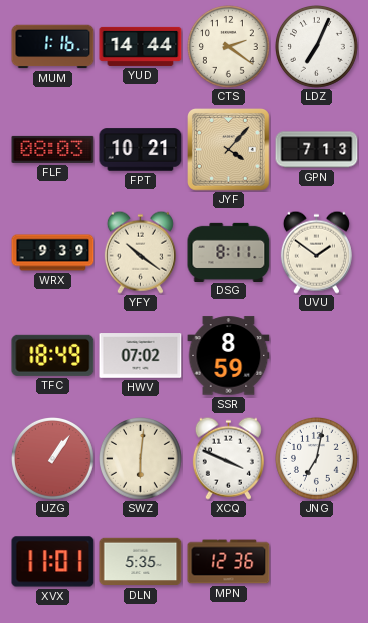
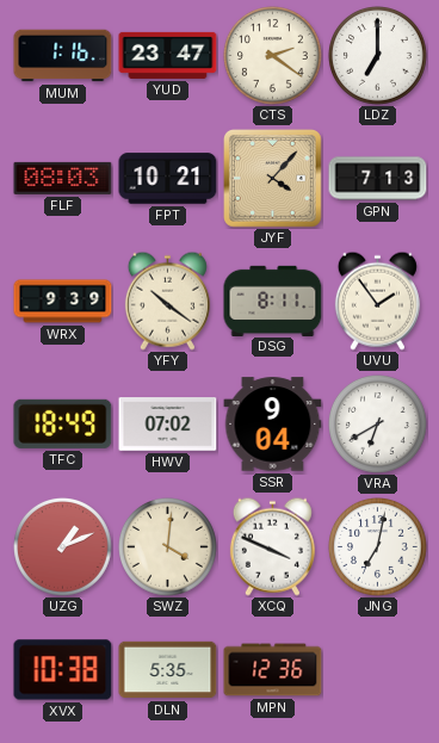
YUD: 14:44 -> 23:47 (168, 55)
LDZ: 7:04 -> 7:00 (378, 56)
UVU: 1:51 -> 1:54 (377, 301)
SSR: 8:59 -> 9:04 (273, 425)
VRA: none -> 6:40 (378, 425)
UZG: 1:06 -> 1:11 (63, 547)
SWZ: 6:01 -> 4:01 (168, 547)
XVX: 11:01 -> 10:38 (63, 670)
